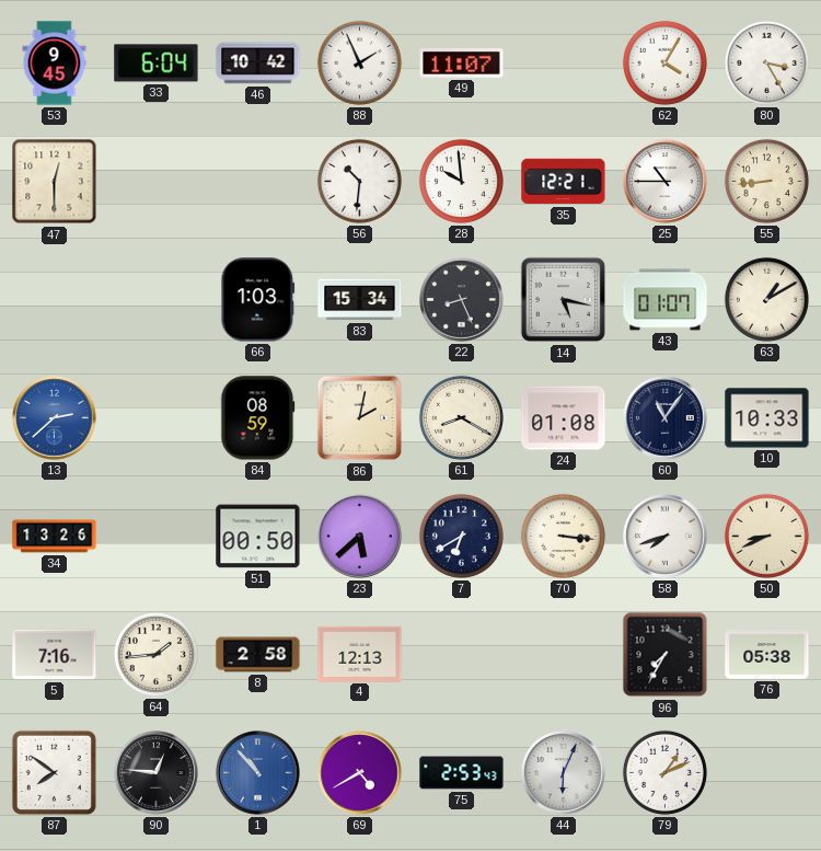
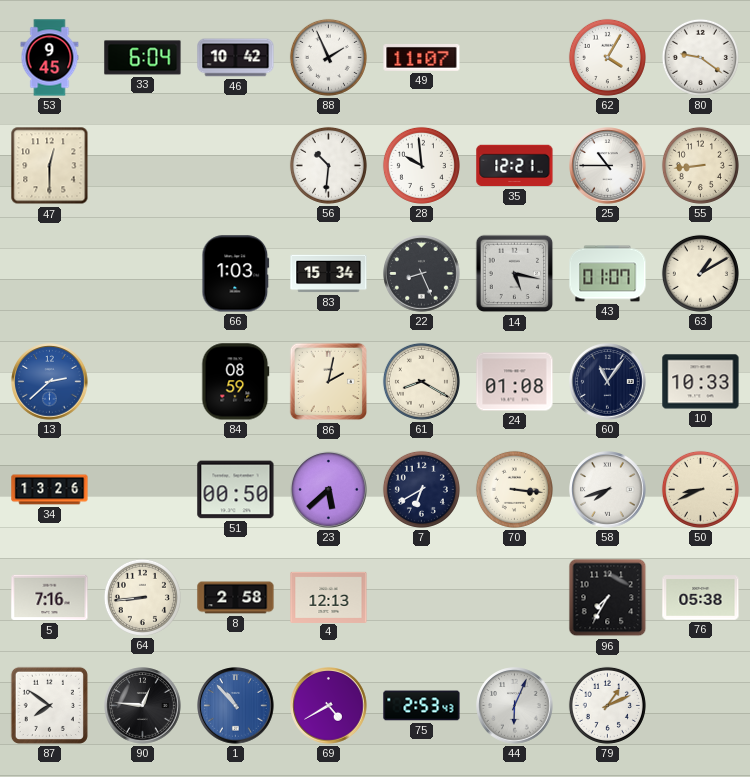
80: 3:25 -> 9:21 (700, 57)
64: 1:44 -> 8:44 (142, 597)
